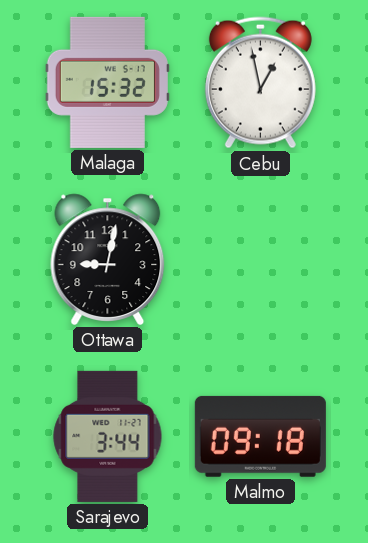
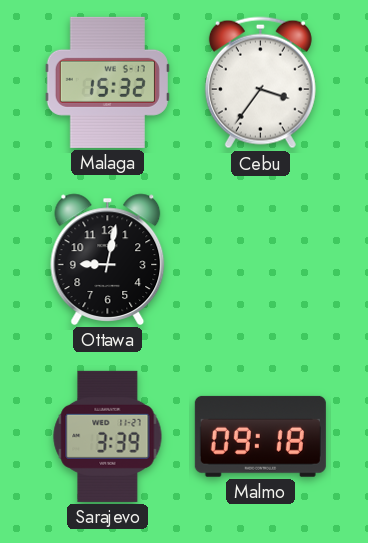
Cebu: 12:58 -> 3:36 (260, 83)
Sarajevo: 3:44 -> 3:39 (108, 436)
